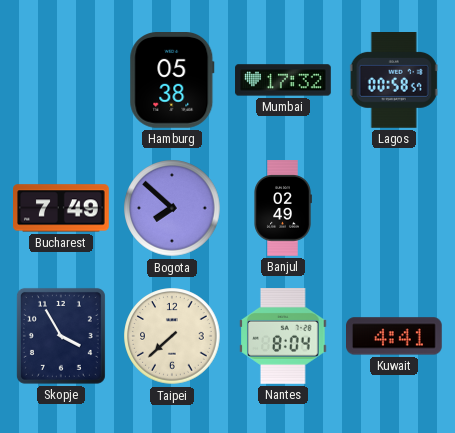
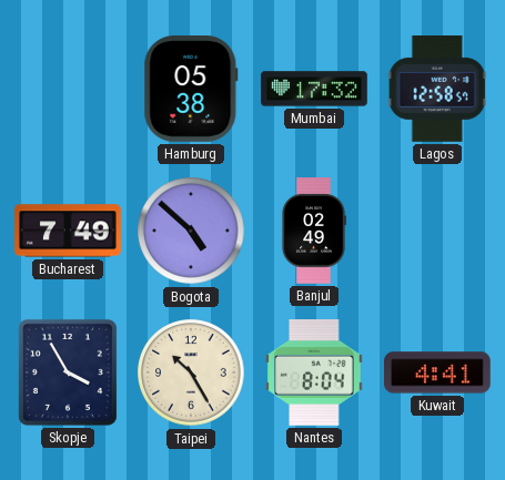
Lagos: 00:58 -> 12:58 (437, 90)
Bogota: 7:52 -> 4:52 (191, 231)
Taipei: 7:38 -> 10:25 (191, 372)
